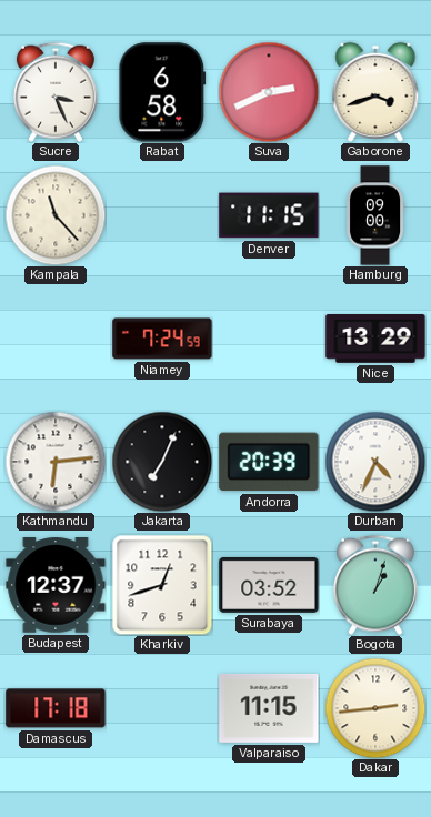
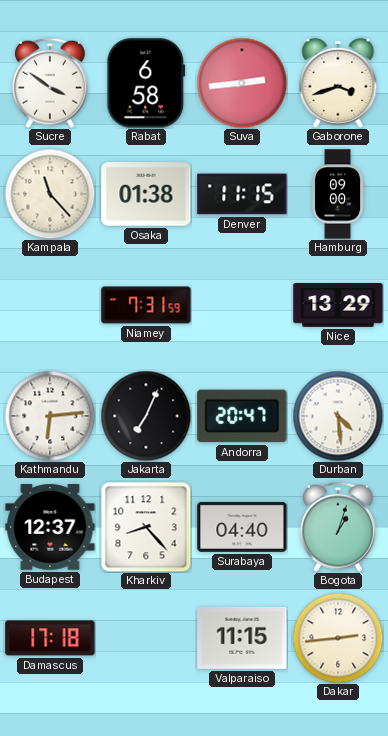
Sucre: 3:26 -> 3:51 (50, 83)
Suva: 2:41 -> 2:44 (242, 83)
Osaka: none -> 01:38 (146, 194)
Niamey: 7:24 -> 7:31 (146, 305)
Andorra: 20:39 -> 20:47 (242, 416)
Durban: 4:34 -> 4:29 (338, 416)
Kharkiv: 12:42 -> 8:23 (146, 527)
Surabaya: 03:52 -> 04:40 (242, 527)
